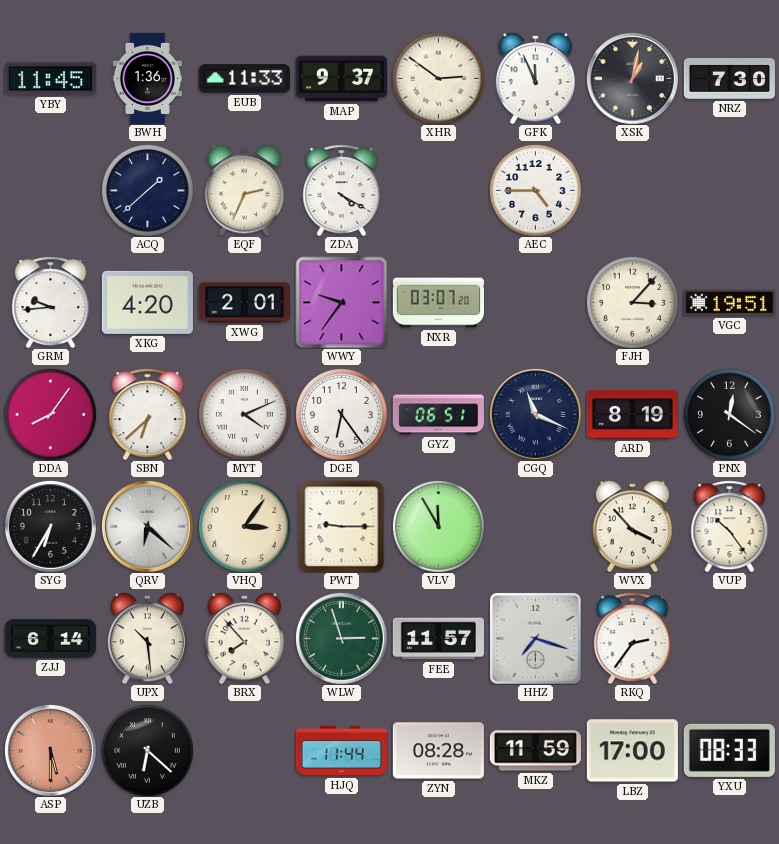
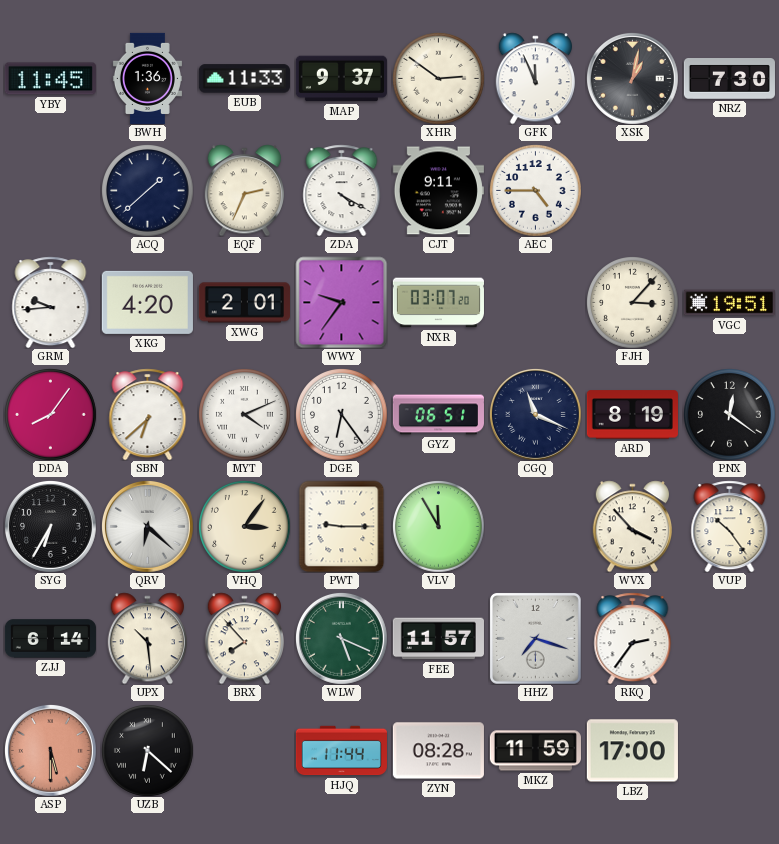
CJT: none -> 9:11 (438, 191)
WLW: 2:57 -> 5:19 (341, 638)
YXU: 08:33 -> none (729, 750)
